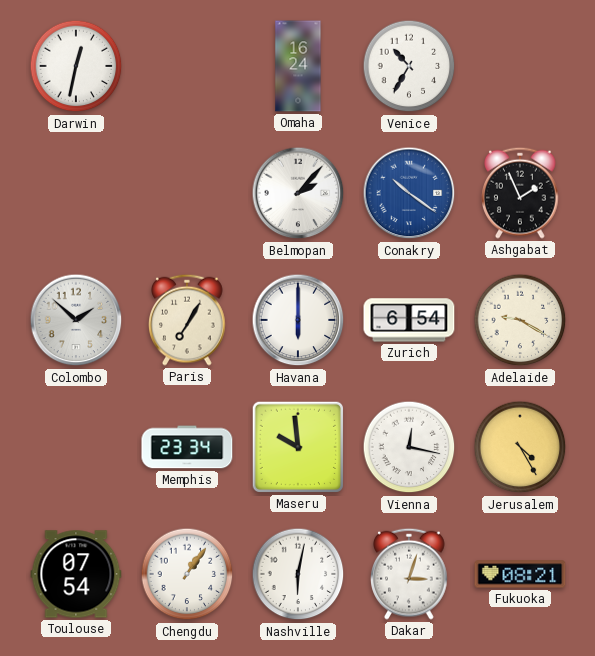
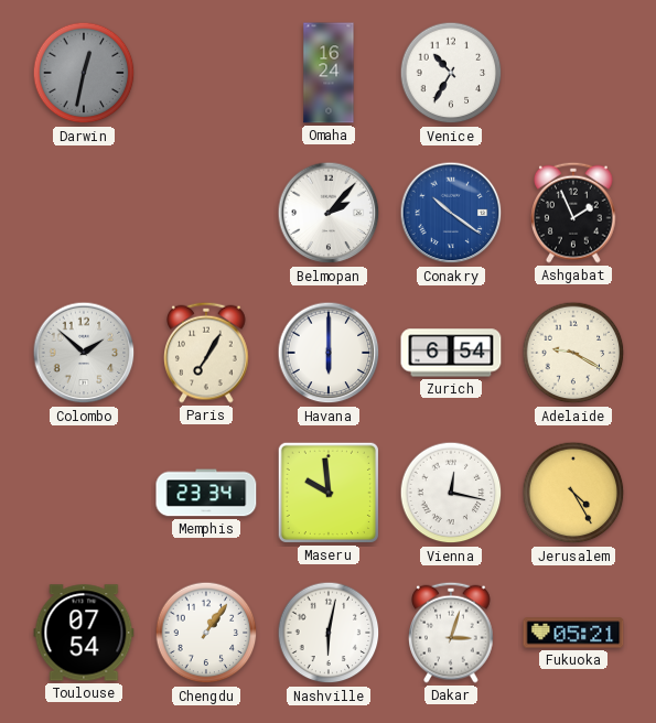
Darwin dial: white -> grey (84, 73)
Fukuoka: 08:21 -> 05:21 (573, 633)
